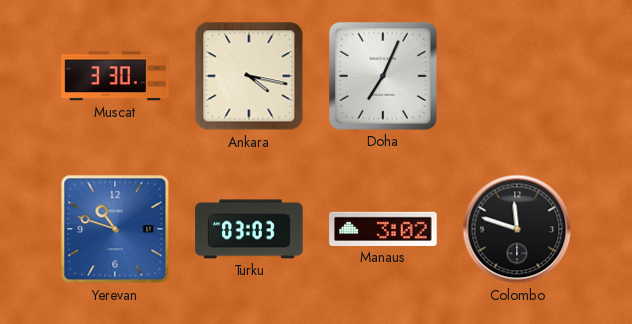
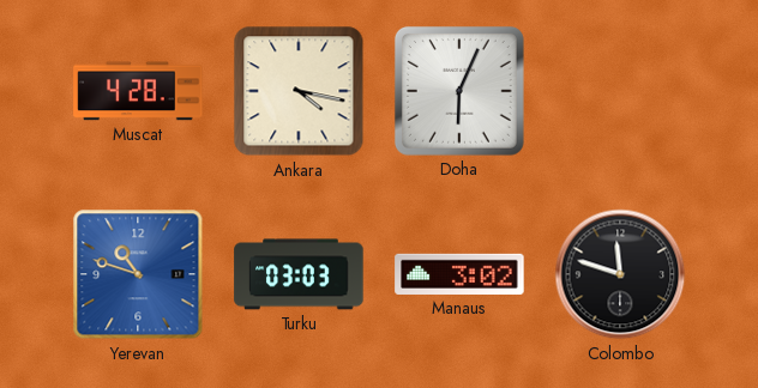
Muscat: 3:30 -> 4:28 (138, 91)
Doha: 7:04 -> 6:04 (459, 91)
